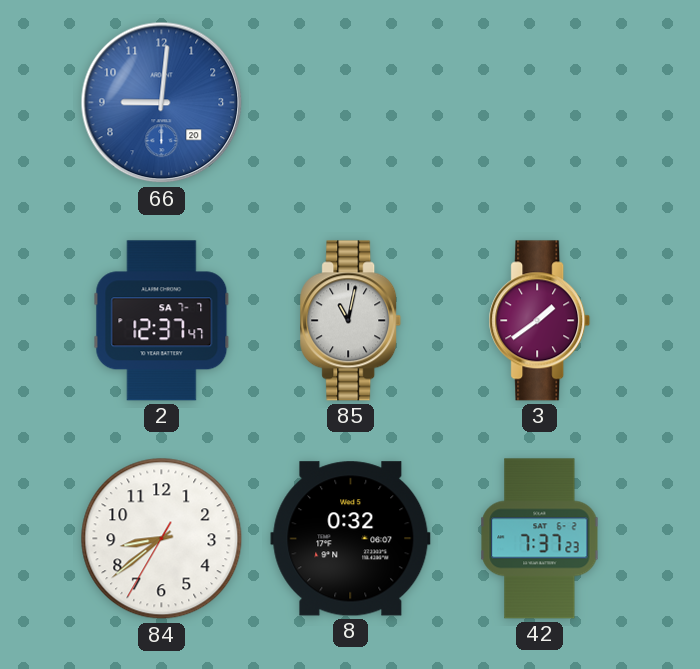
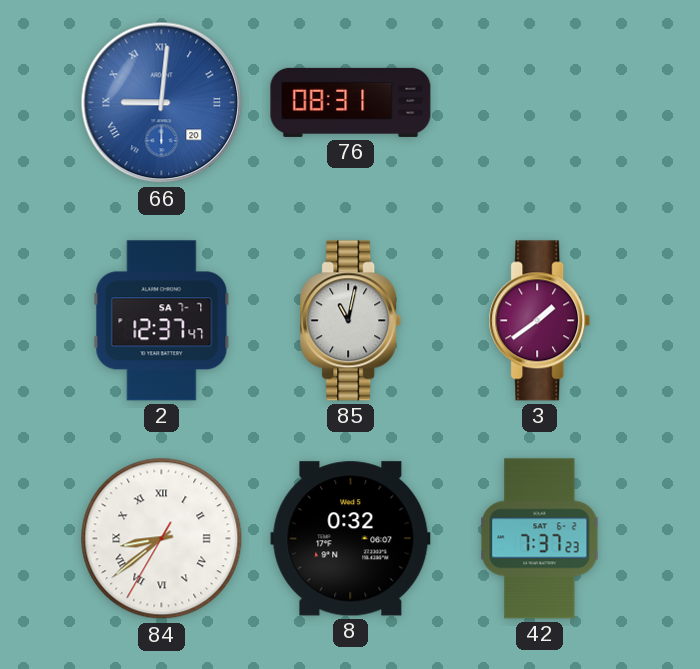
66 numerals: Arabic -> Roman (162, 103)
76: none -> 08:31 (351, 102)
84 numerals: Arabic -> Roman (162, 539)
